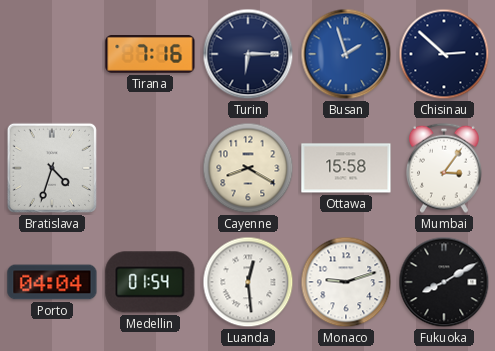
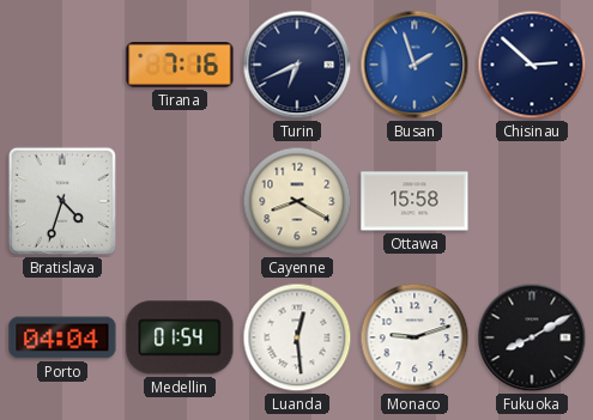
Turin: 6:15 -> 6:41 (297, 65)
Mumbai: 3:06 -> none (445, 168)
